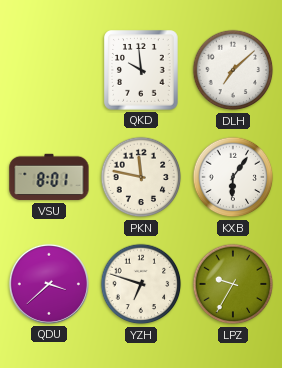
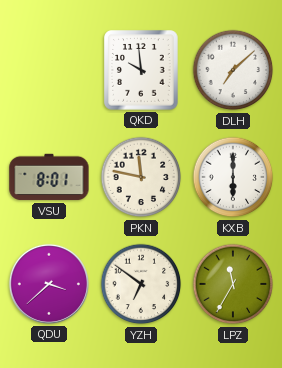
KXB: 6:06 -> 6:00 (233, 177)
YZH: 6:48 -> 6:51 (141, 284)
LPZ: 9:35 -> 11:35 (233, 284)
